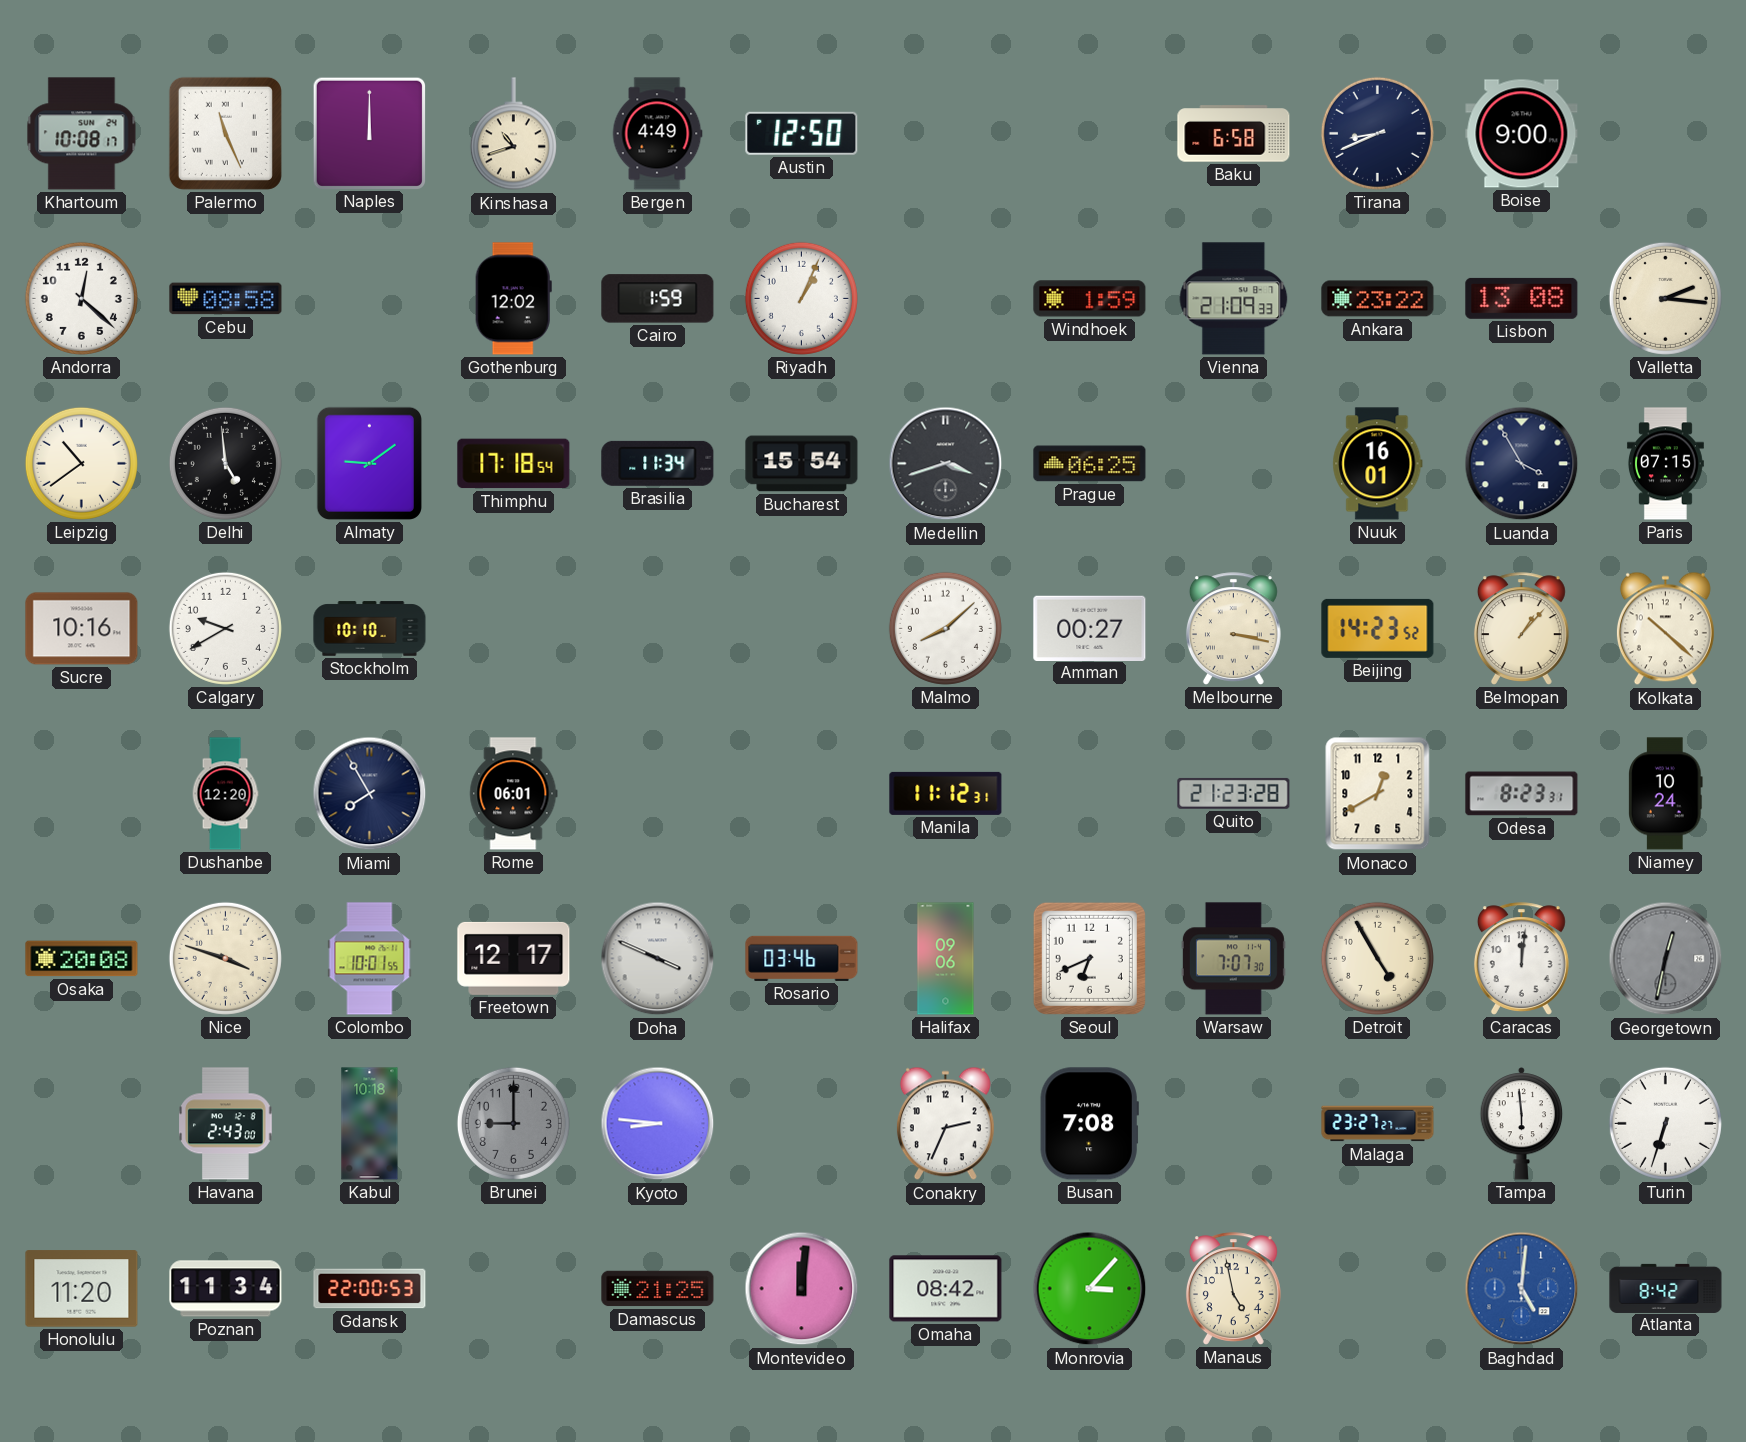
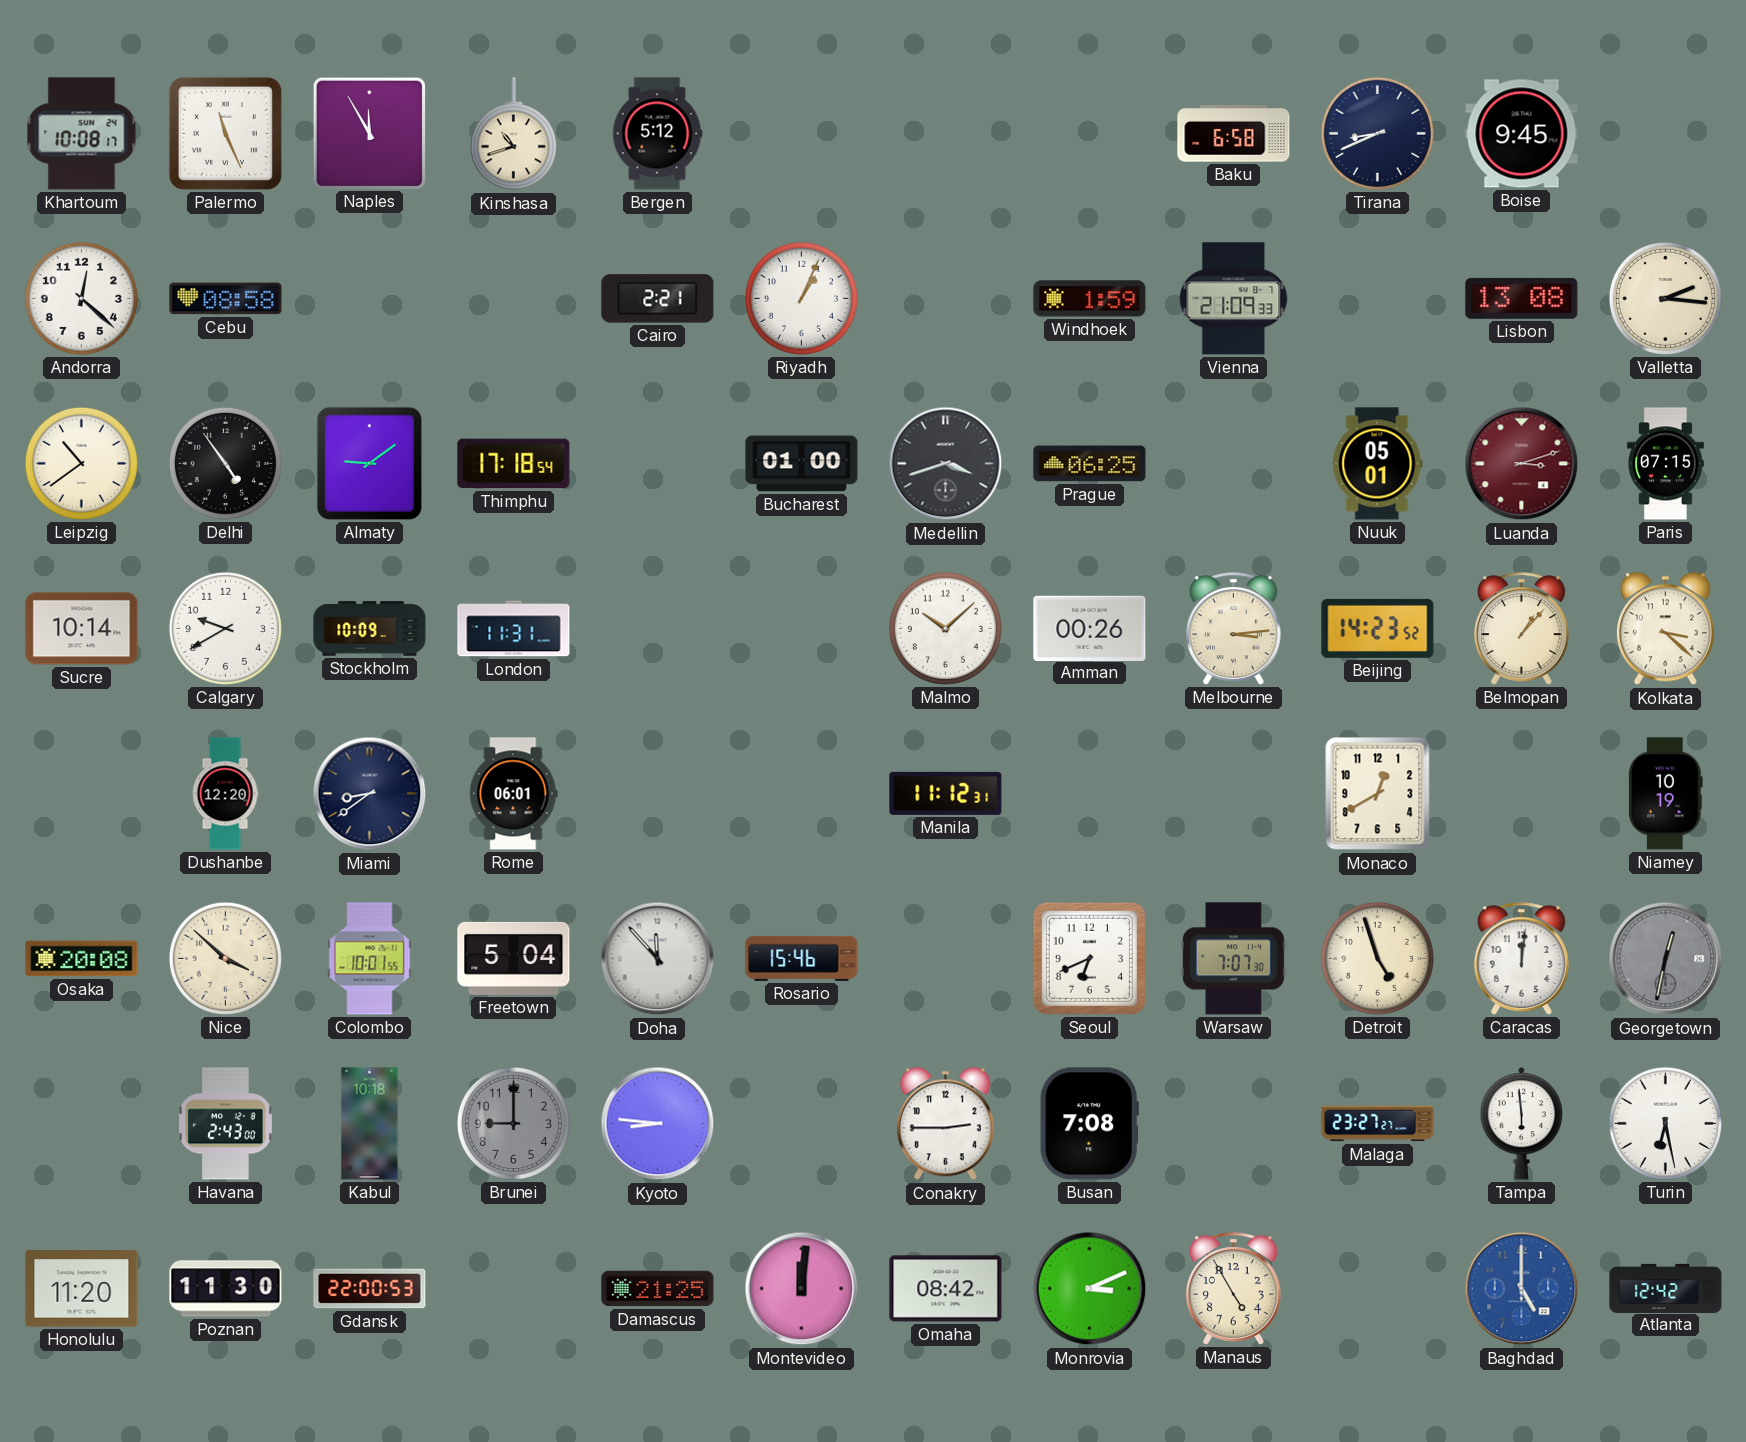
Naples: 12:00 -> 11:55 (369, 133)
Bergen: 4:49 -> 5:12 (657, 134)
Austin: 12:50 -> none (802, 133)
Boise: 9:00 -> 9:45 (1522, 134)
Gothenburg: 12:02 -> none (513, 299)
Cairo: 1:59 -> 2:21 (658, 299)
Ankara: 23:22 -> none (1378, 299)
Delhi: 4:59 -> 4:54 (225, 463)
Brasilia: 11:34 -> none (658, 463)
Bucharest: 15:54 -> 01:00 (802, 464)
Nuuk: 16:01 -> 05:01 (1378, 464)
Luanda: 3:55 -> 3:12 (1522, 464)
Luanda dial: navy -> burgundy (1522, 464)
Sucre: 10:16 -> 10:14 (82, 629)
Stockholm: 10:10 -> 10:09 (370, 629)
London: none -> 11:31 (514, 629)
Malmo: 8:08 -> 10:08 (945, 628)
Amman: 00:27 -> 00:26 (1090, 628)
Melbourne: 3:17 -> 3:14 (1233, 629)
Kolkata: 10:22 -> 3:22 (1665, 629)
Miami: 7:55 -> 8:39 (370, 794)
Quito: 21:23 -> none (1234, 793)
Odesa: 8:23 -> none (1522, 794)
Niamey: 10:24 -> 10:19 (1666, 794)
Nice: 3:48 -> 3:52 (225, 958)
Freetown: 12:17 -> 5:04 (514, 958)
Doha: 3:49 -> 11:53 (658, 959)
Rosario: 03:46 -> 15:46 (802, 958)
Halifax: 09:06 -> none (946, 959)
Detroit: 4:55 -> 4:57 (1377, 958)
Conakry: 2:34 -> 2:45 (945, 1124)
Turin: 6:33 -> 6:28 (1665, 1123)
Poznan: 11:34 -> 11:30 (226, 1289)
Monrovia: 3:07 -> 3:11 (1090, 1289)
Manaus: 4:58 -> 4:55 (1233, 1289)
Baghdad: 5:01 -> 5:00 (1522, 1289)
Atlanta: 8:42 -> 12:42 (1666, 1288)
